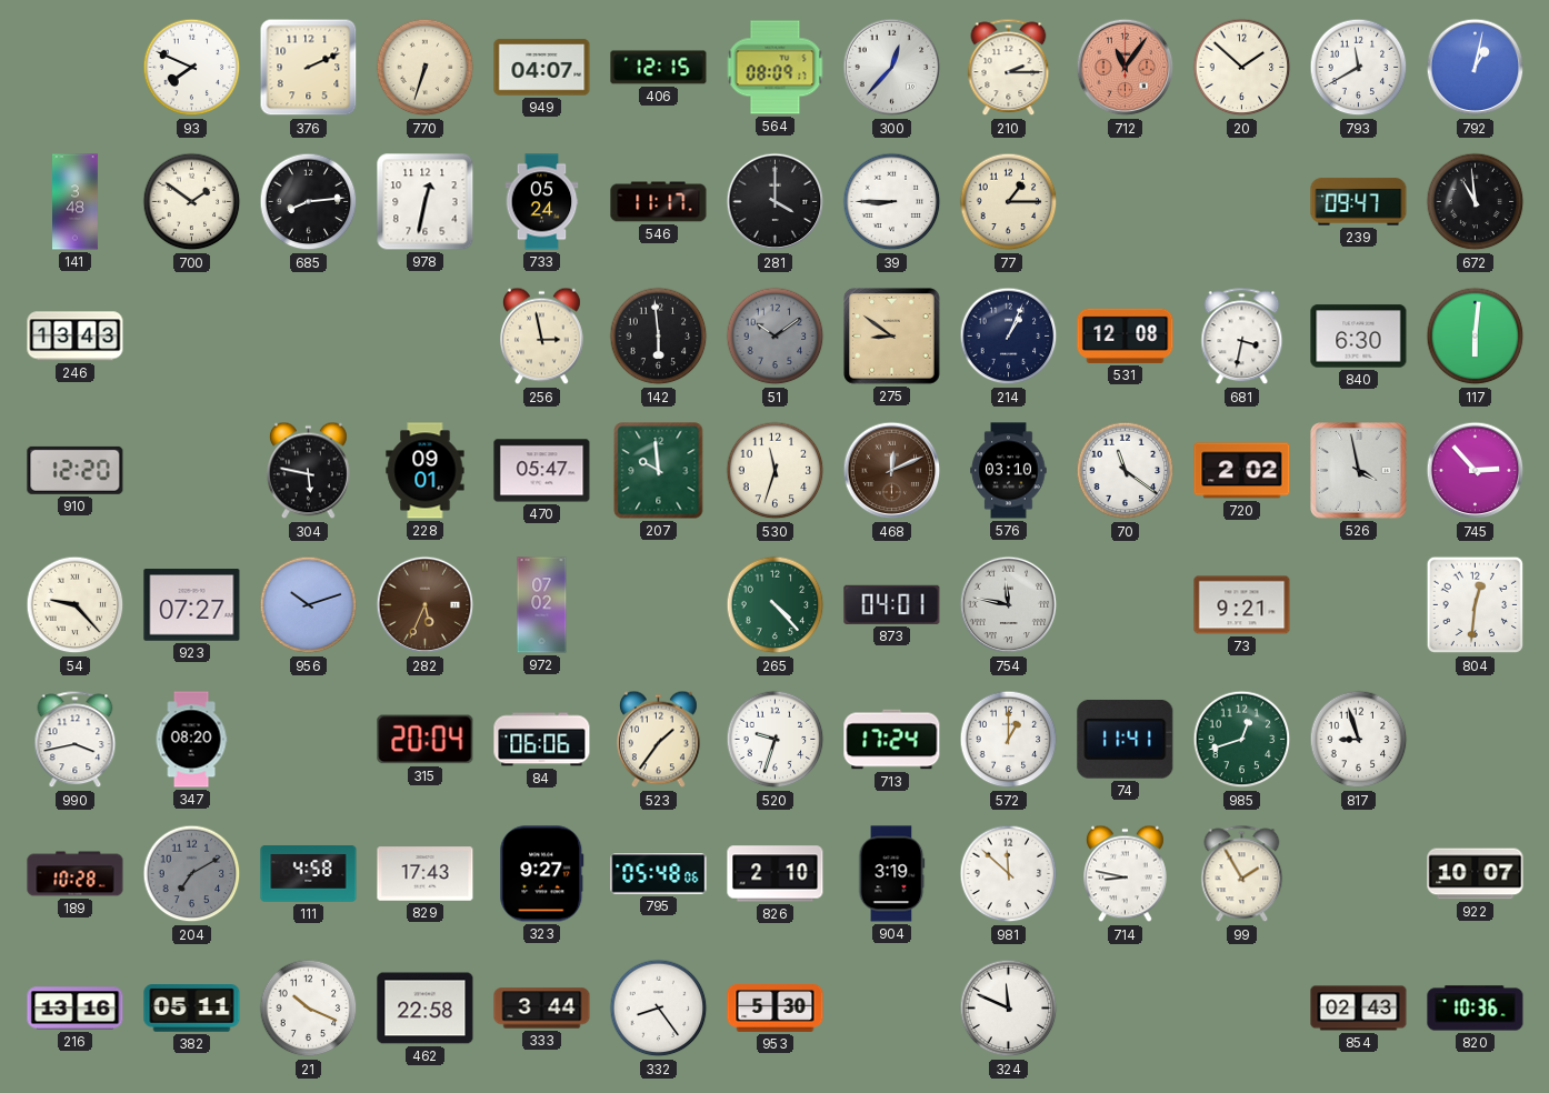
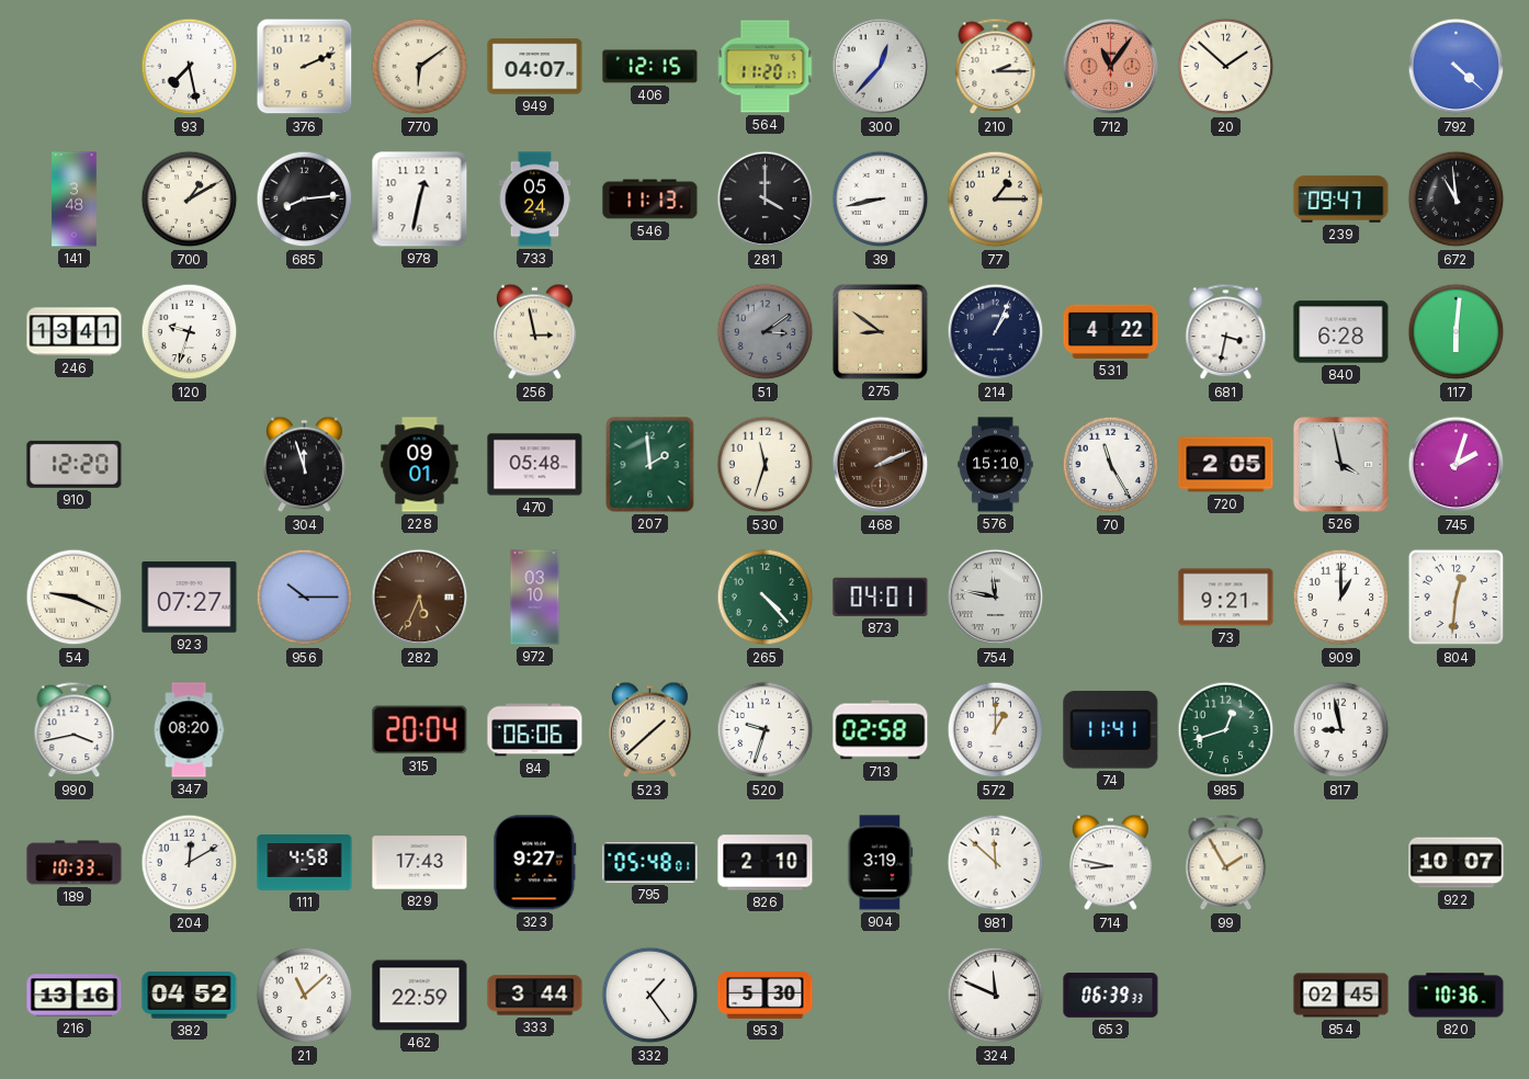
93: 7:49 -> 7:28 (190, 67)
770: 6:33 -> 6:09 (420, 67)
564: 08:09 -> 11:20 (766, 67)
793: 11:40 -> none (1359, 68)
792: 1:02 -> 4:22 (1457, 67)
700: 1:51 -> 1:10 (190, 200)
546: 11:17 -> 11:13 (650, 200)
39: 8:45 -> 8:43 (881, 200)
246: 13:43 -> 13:41 (75, 332)
120: none -> 9:33 (190, 332)
142: 5:59 -> none (659, 337)
51: 10:09 -> 3:09 (766, 332)
531: 12:08 -> 4:22 (1111, 331)
840: 6:30 -> 6:28 (1341, 332)
304: 5:47 -> 11:57 (305, 465)
470: 05:47 -> 05:48 (535, 465)
207: 9:59 -> 1:59 (650, 465)
468: 12:11 -> 2:11 (881, 465)
576: 03:10 -> 15:10 (996, 465)
70: 11:21 -> 11:25 (1111, 465)
720: 2:02 -> 2:05 (1226, 465)
745: 2:53 -> 2:03 (1457, 465)
54: 9:23 -> 9:19 (75, 598)
956: 10:12 -> 10:15 (305, 598)
972: 07:02 -> 03:10 (535, 598)
909: none -> 1:00 (1341, 598)
523: 1:36 -> 1:38 (650, 730)
713: 17:24 -> 02:58 (881, 730)
817: 8:57 -> 8:58 (1341, 730)
189: 10:28 -> 10:33 (75, 863)
204: 7:10 -> 12:10 (190, 863)
204 dial: grey -> white (190, 863)
795: 05:48:06 -> 05:48:01 (650, 863)
382: 05:11 -> 04:52 (190, 996)
21: 10:19 -> 11:08 (305, 996)
462: 22:58 -> 22:59 (420, 996)
332: 8:24 -> 1:24 (650, 996)
653: none -> 06:39 (1111, 996)
854: 02:43 -> 02:45 (1341, 996)
